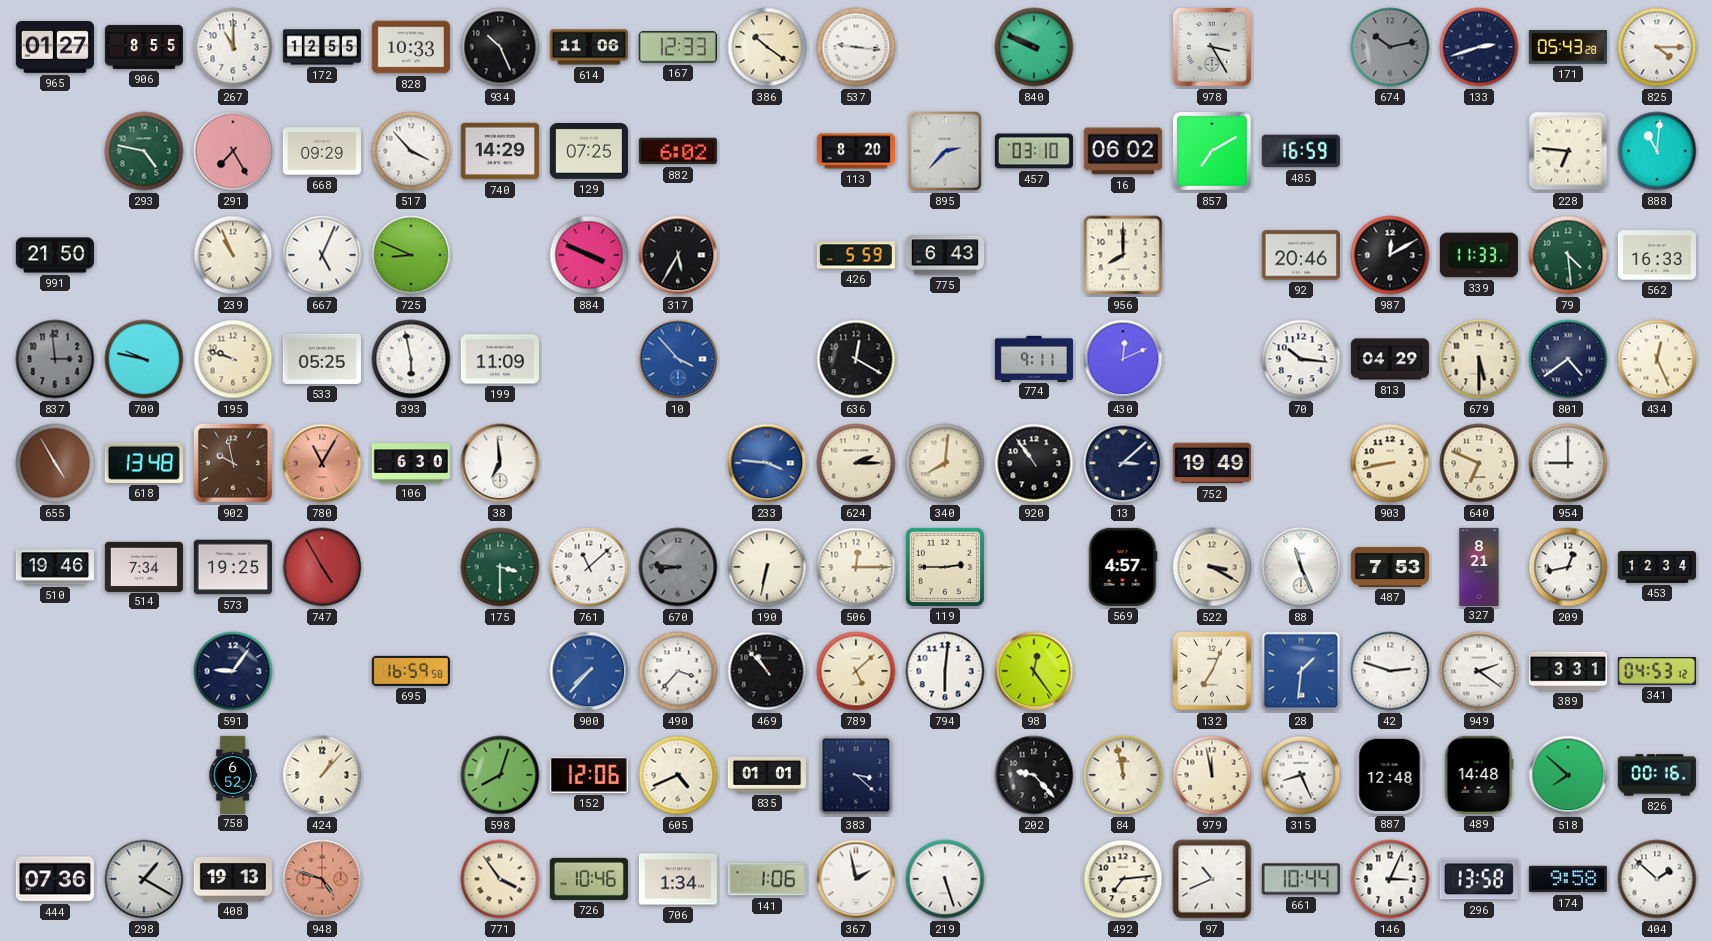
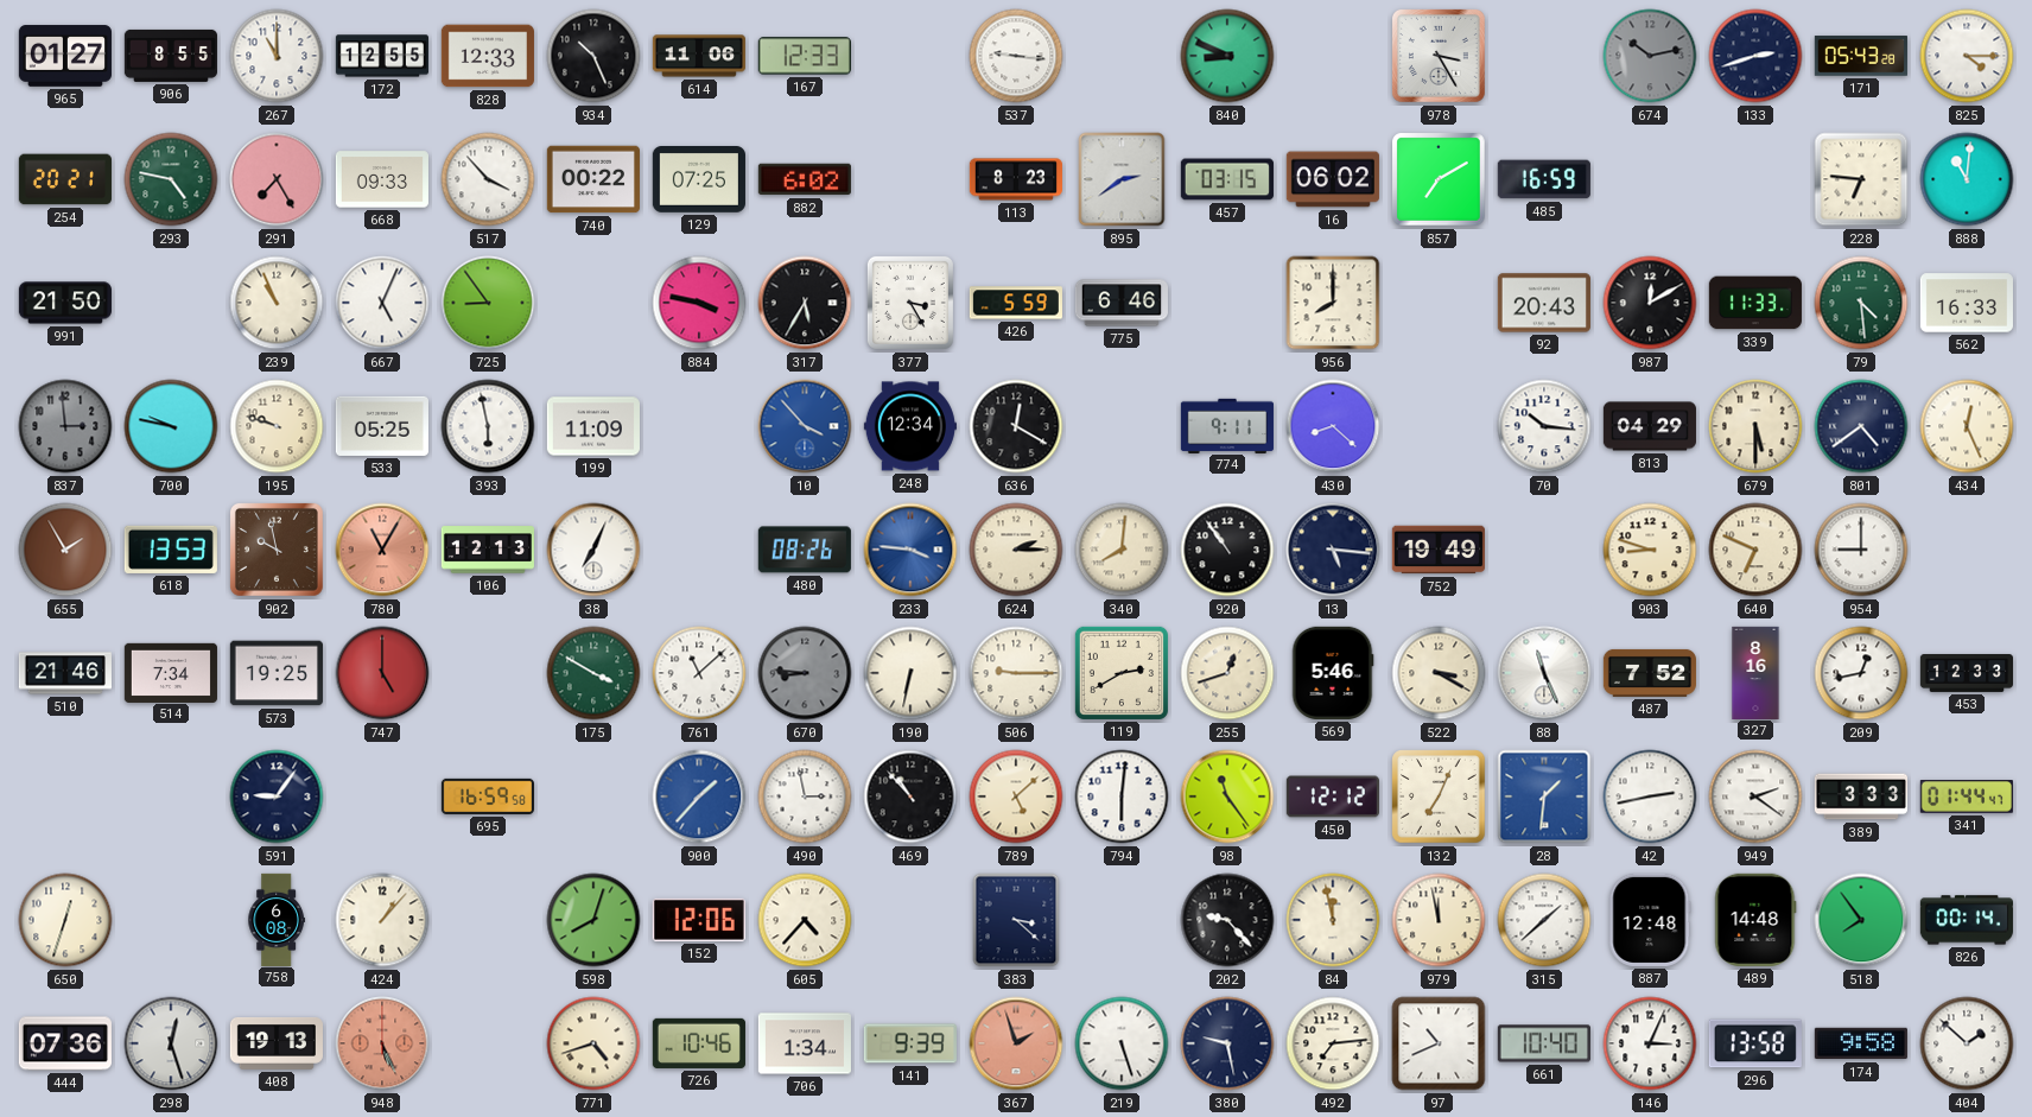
828: 10:33 -> 12:33 (488, 56)
386: 10:21 -> none (767, 47)
840: 9:49 -> 8:49 (1227, 56)
254: none -> 20:21 (65, 179)
668: 09:29 -> 09:33 (382, 179)
740: 14:29 -> 00:22 (593, 179)
113: 8:20 -> 8:23 (1016, 179)
895: 2:37 -> 2:39 (1122, 179)
457: 03:10 -> 03:15 (1227, 179)
725: 8:49 -> 8:54 (488, 303)
884: 3:49 -> 3:47 (699, 303)
377: none -> 3:25 (910, 303)
775: 6:43 -> 6:46 (1122, 303)
92: 20:46 -> 20:43 (1544, 303)
248: none -> 12:34 (910, 426)
430: 12:11 -> 8:22 (1333, 426)
655: 4:55 -> 1:55 (65, 550)
618: 13:48 -> 13:53 (171, 550)
106: 6:30 -> 12:13 (488, 550)
38: 6:59 -> 7:04 (593, 550)
480: none -> 08:26 (805, 550)
13: 3:08 -> 5:16 (1333, 550)
903: 8:43 -> 8:48 (1650, 550)
510: 19:46 -> 21:46 (65, 673)
747: 4:55 -> 5:00 (382, 673)
175: 3:30 -> 3:50 (593, 673)
506: 12:15 -> 9:15 (1016, 673)
119: 2:45 -> 2:40 (1122, 673)
255: none -> 12:42 (1227, 673)
569: 4:57 -> 5:46 (1333, 673)
487: 7:53 -> 7:52 (1650, 673)
327: 8:21 -> 8:16 (1755, 672)
453: 12:34 -> 12:33 (1966, 674)
900: 7:37 -> 1:37 (699, 797)
490: 3:37 -> 2:58 (805, 797)
98: 12:24 -> 11:24 (1227, 797)
450: none -> 12:12 (1333, 797)
42: 2:48 -> 2:43 (1650, 797)
389: 3:31 -> 3:33 (1860, 797)
341: 04:53 -> 01:44 (1967, 798)
650: none -> 12:33 (65, 920)
758: 6:52 -> 6:08 (277, 919)
605: 4:41 -> 4:37 (805, 920)
835: 01:01 -> none (767, 775)
315: 8:26 -> 1:38 (1544, 920)
518: 7:52 -> 7:54 (1861, 920)
826: 00:16 -> 00:14 (1967, 920)
298: 1:20 -> 12:27 (171, 1043)
948: 4:48 -> 5:26 (382, 1043)
771: 3:54 -> 4:42 (593, 1043)
141: 1:06 -> 9:39 (910, 1043)
367: 1:58 -> 1:57 (1016, 1043)
367 dial: white -> salmon (1016, 1043)
380: none -> 9:28 (1227, 1043)
661: 10:44 -> 10:40 (1544, 1043)
